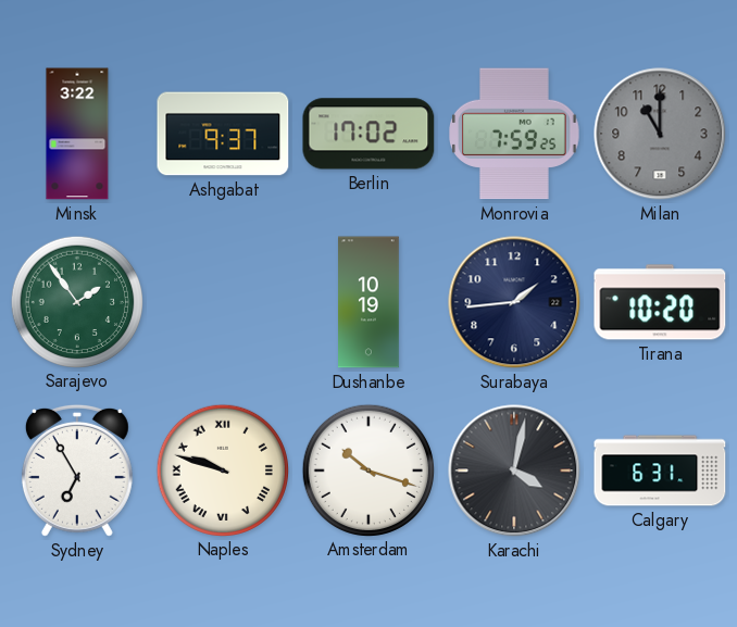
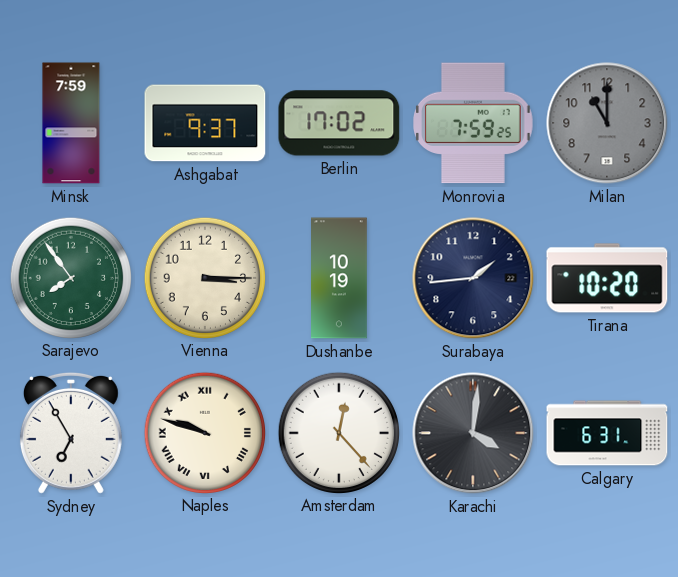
Minsk: 3:22 -> 7:59 (71, 123)
Sarajevo: 1:54 -> 7:54 (70, 277)
Vienna: none -> 3:15 (204, 277)
Amsterdam: 10:18 -> 12:23 (338, 432)
Karachi: 4:02 -> 4:01 (473, 433)
